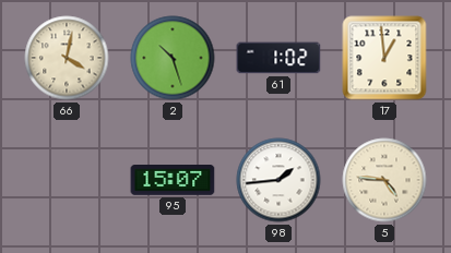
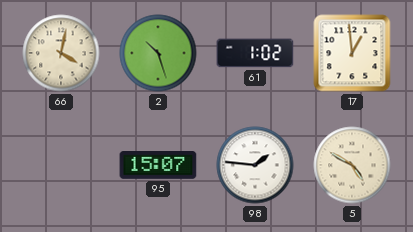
98: 1:44 -> 1:46 (255, 165)
5: 4:46 -> 4:50 (352, 165)
